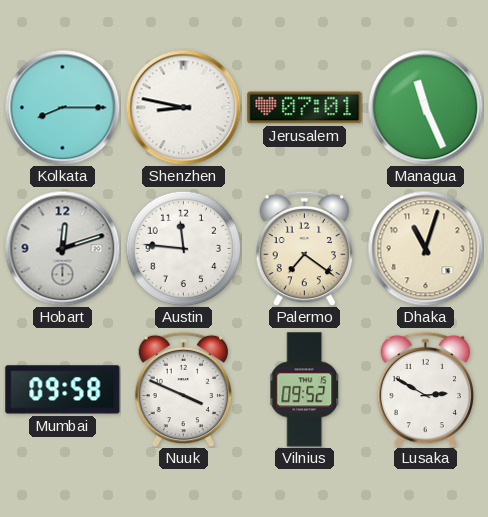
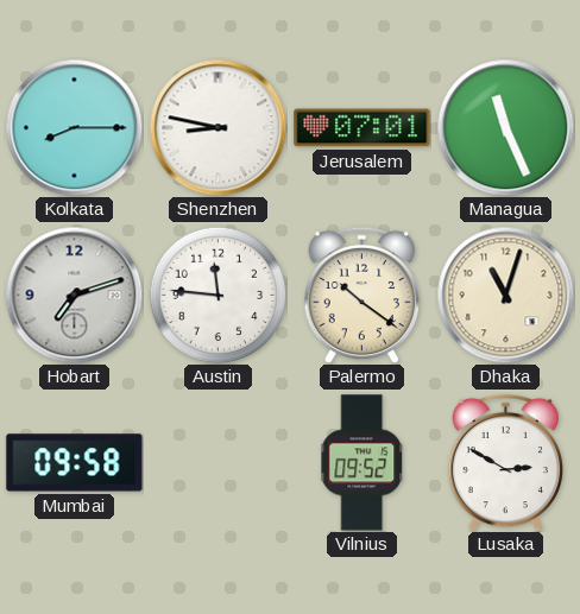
Hobart: 12:12 -> 7:12 (74, 295)
Palermo: 7:21 -> 10:21 (363, 295)
Nuuk: 3:49 -> none (184, 389)
